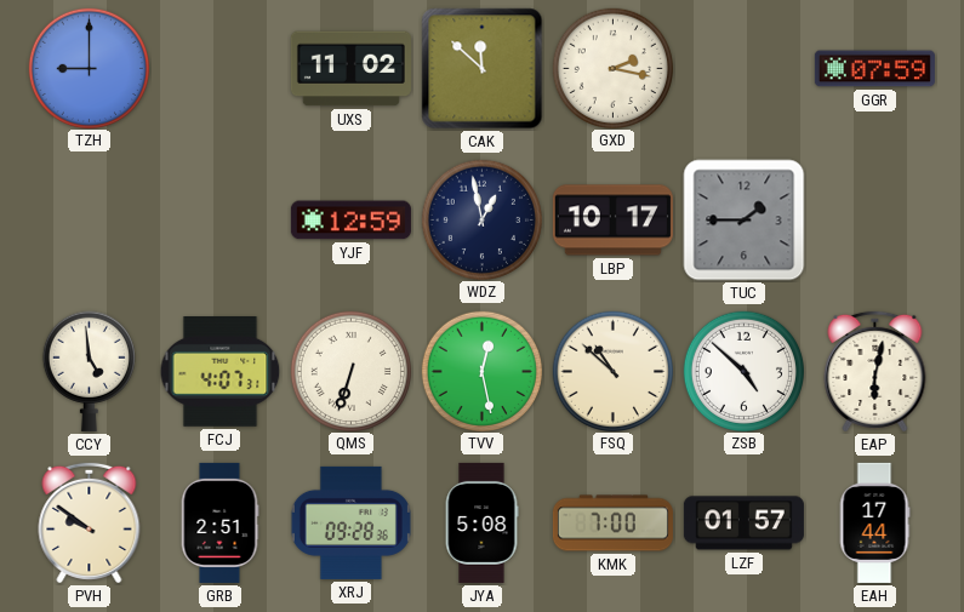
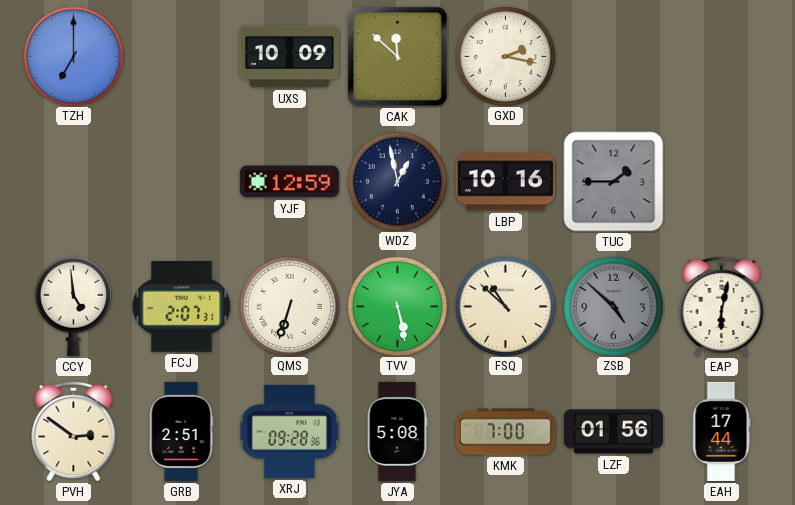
TZH: 9:00 -> 7:00 (73, 56)
UXS: 11:02 -> 10:09 (289, 57)
GGR: 07:59 -> none (874, 69)
LBP: 10:17 -> 10:16 (505, 182)
FCJ: 4:07 -> 2:07 (182, 307)
TVV: 12:28 -> 5:28 (397, 306)
ZSB dial: white -> grey (613, 306)
PVH: 9:51 -> 2:51 (74, 431)
LZF: 01:57 -> 01:56 (613, 432)
